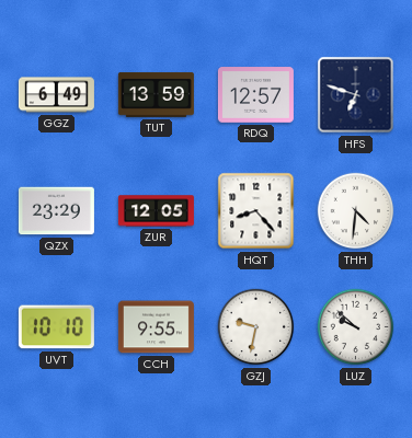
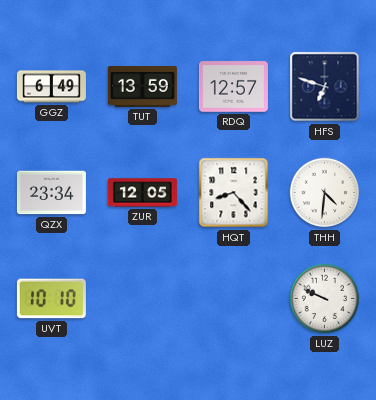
QZX: 23:29 -> 23:34 (51, 193)
CCH: 9:55 -> none (156, 327)
GZJ: 9:32 -> none (256, 327)
LUZ: 9:52 -> 9:49 (325, 299)
